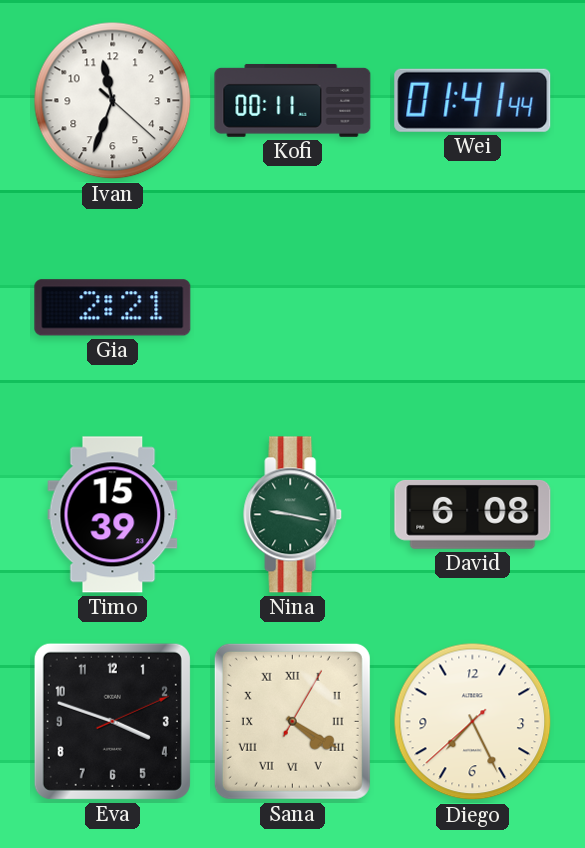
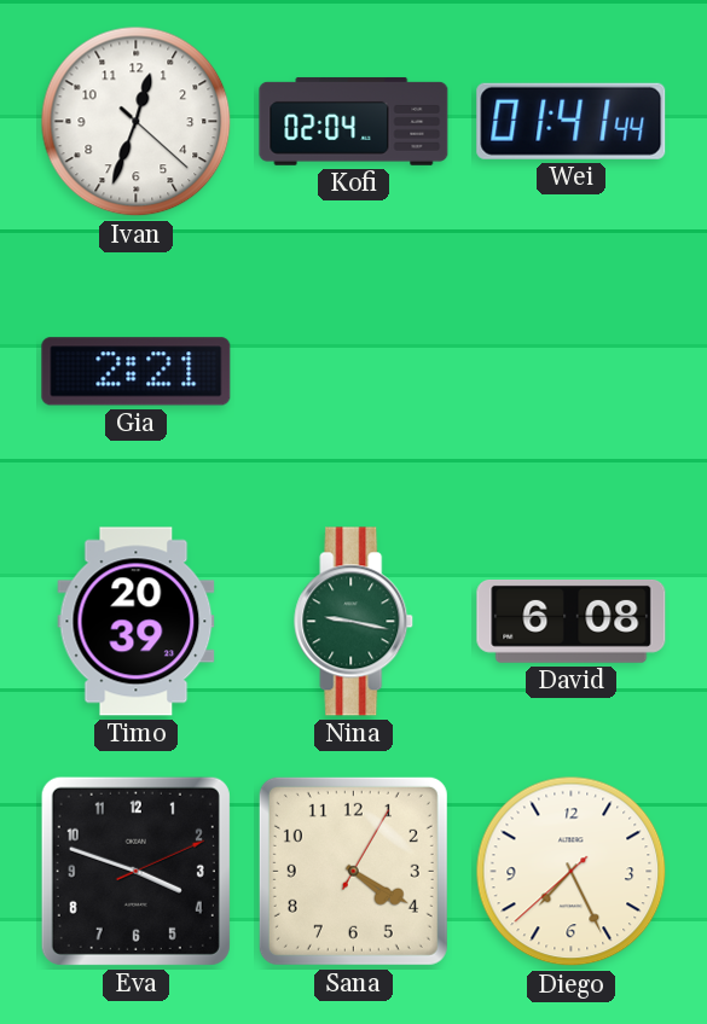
Ivan: 11:33 -> 12:33 (137, 122)
Kofi: 00:11 -> 02:04 (354, 121)
Timo: 15:39 -> 20:39 (137, 622)
Sana numerals: Roman -> Arabic (353, 871)
